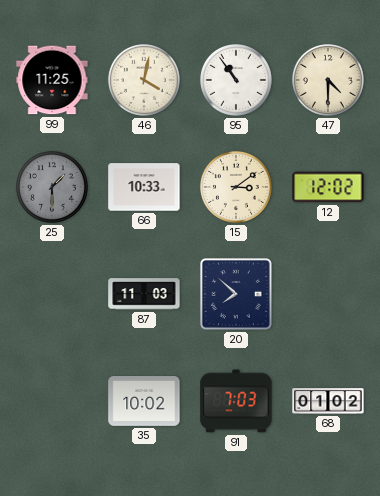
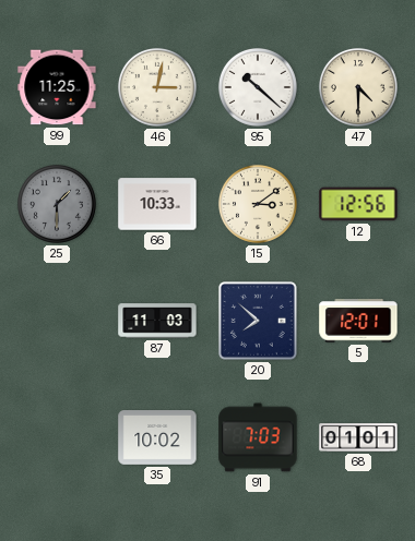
46: 4:02 -> 3:02 (157, 87)
95: 10:54 -> 10:22 (258, 87)
12: 12:02 -> 12:56 (358, 204)
5: none -> 12:01 (358, 321)
68: 01:02 -> 01:01 (358, 437)
